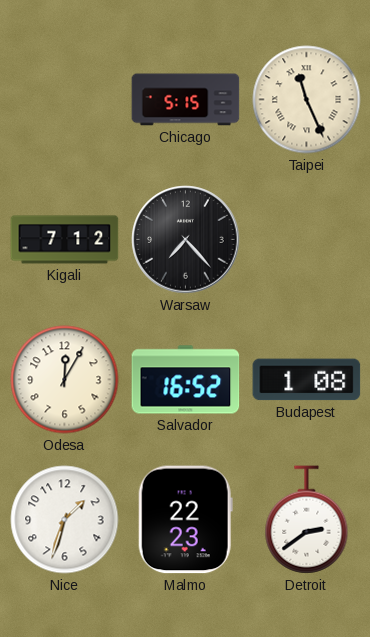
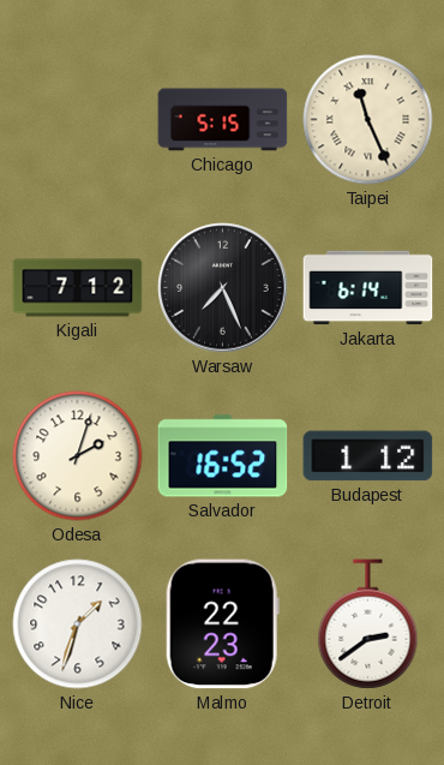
Warsaw: 7:23 -> 7:26 (223, 288)
Jakarta: none -> 6:14 (368, 288)
Odesa: 12:05 -> 2:03 (78, 456)
Budapest: 1:08 -> 1:12 (368, 456)
